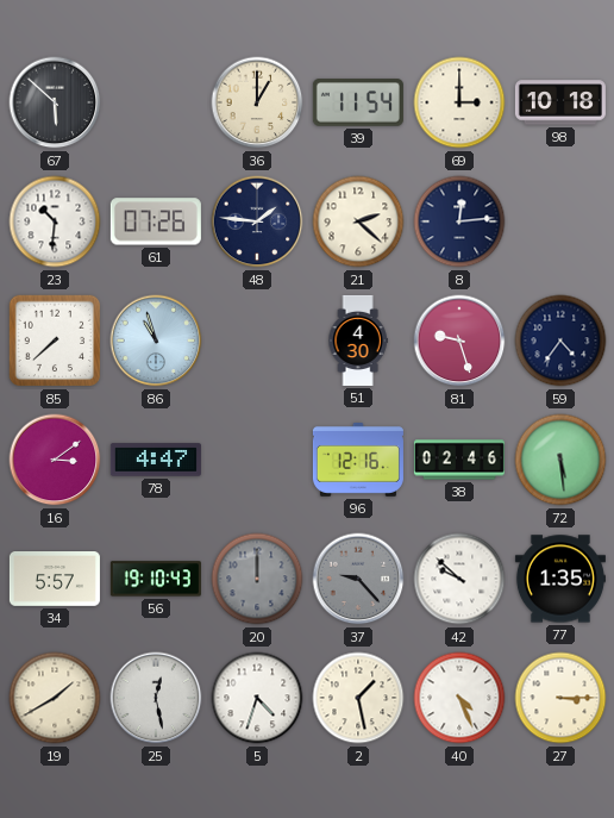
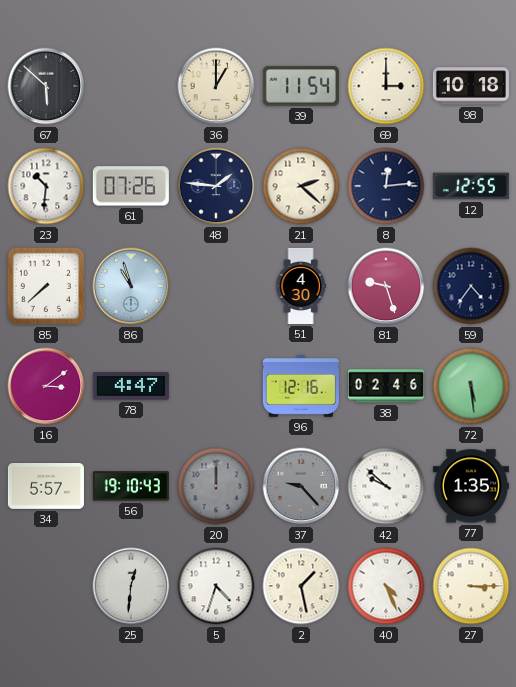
12: none -> 12:55 (471, 186)
19: 1:40 -> none (55, 698)
25: 12:28 -> 12:31 (131, 586)
